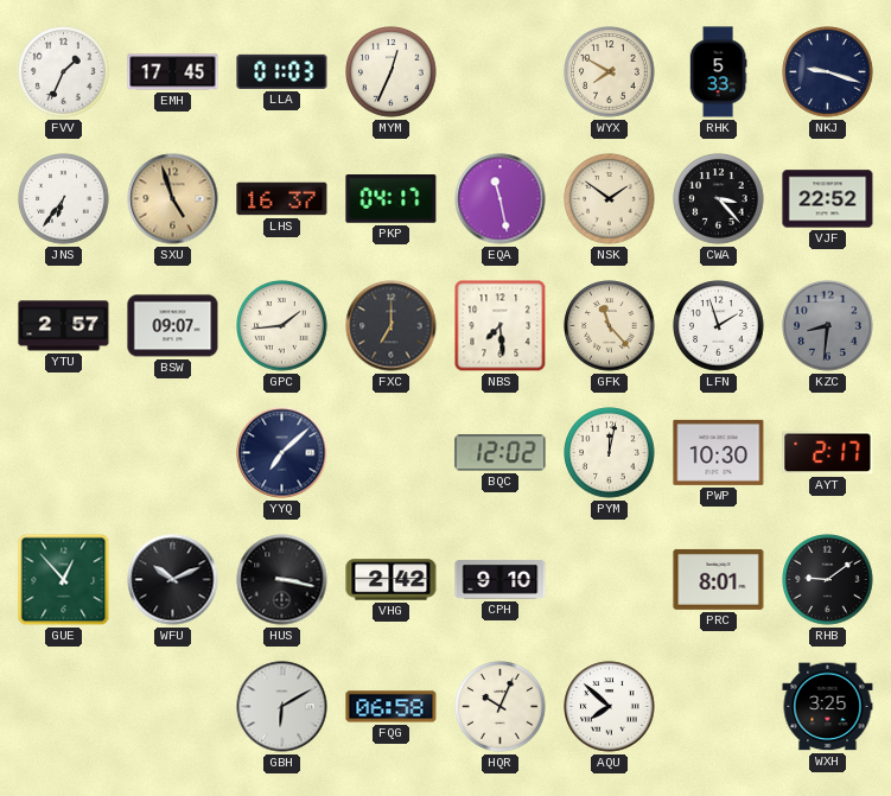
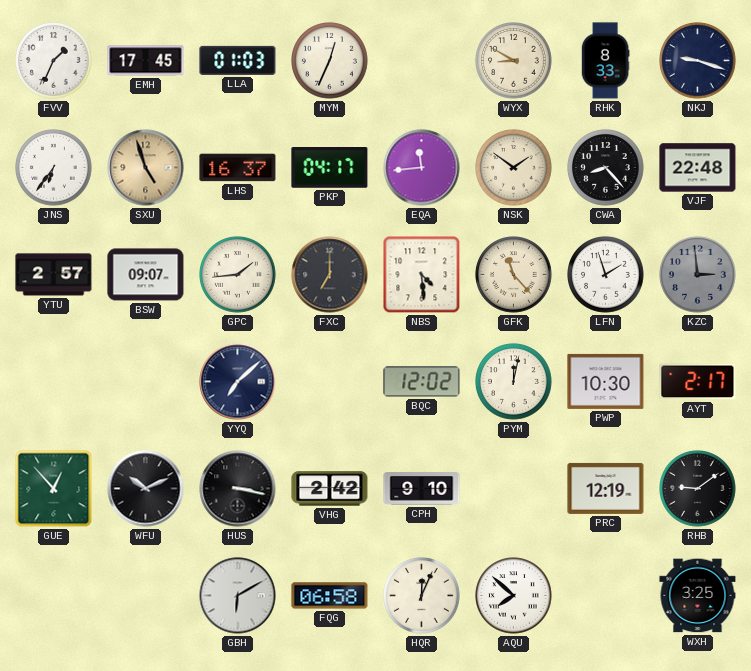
WYX: 7:50 -> 8:50 (514, 61)
RHK: 5:33 -> 8:33 (605, 61)
EQA: 11:28 -> 11:44 (422, 168)
CWA: 3:23 -> 8:23 (606, 168)
VJF: 22:52 -> 22:48 (698, 168)
NBS: 7:29 -> 4:29 (422, 275)
KZC: 8:31 -> 2:59 (698, 275)
PRC: 8:01 -> 12:19 (606, 488)
HQR: 10:04 -> 12:04 (422, 596)
